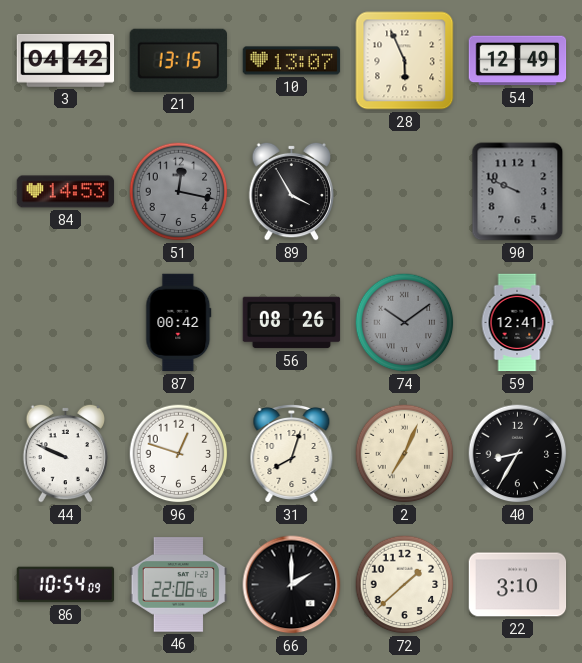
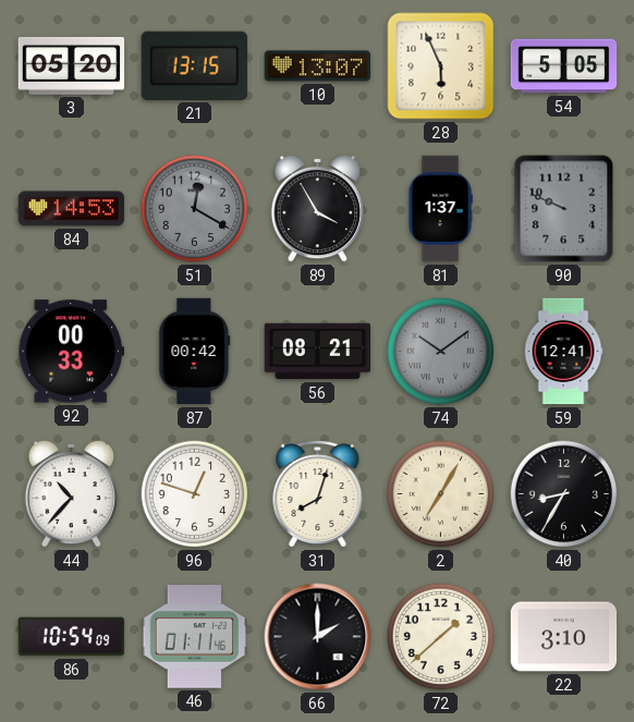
3: 04:42 -> 05:20 (72, 65)
54: 12:49 -> 5:05 (564, 66)
51: 12:17 -> 12:20 (195, 209)
81: none -> 1:37 (440, 209)
92: none -> 00:33 (71, 352)
56: 08:26 -> 08:21 (318, 352)
44: 9:49 -> 10:37 (72, 493)
2: 7:04 -> 7:05 (441, 494)
46: 22:06 -> 01:11 (195, 637)
